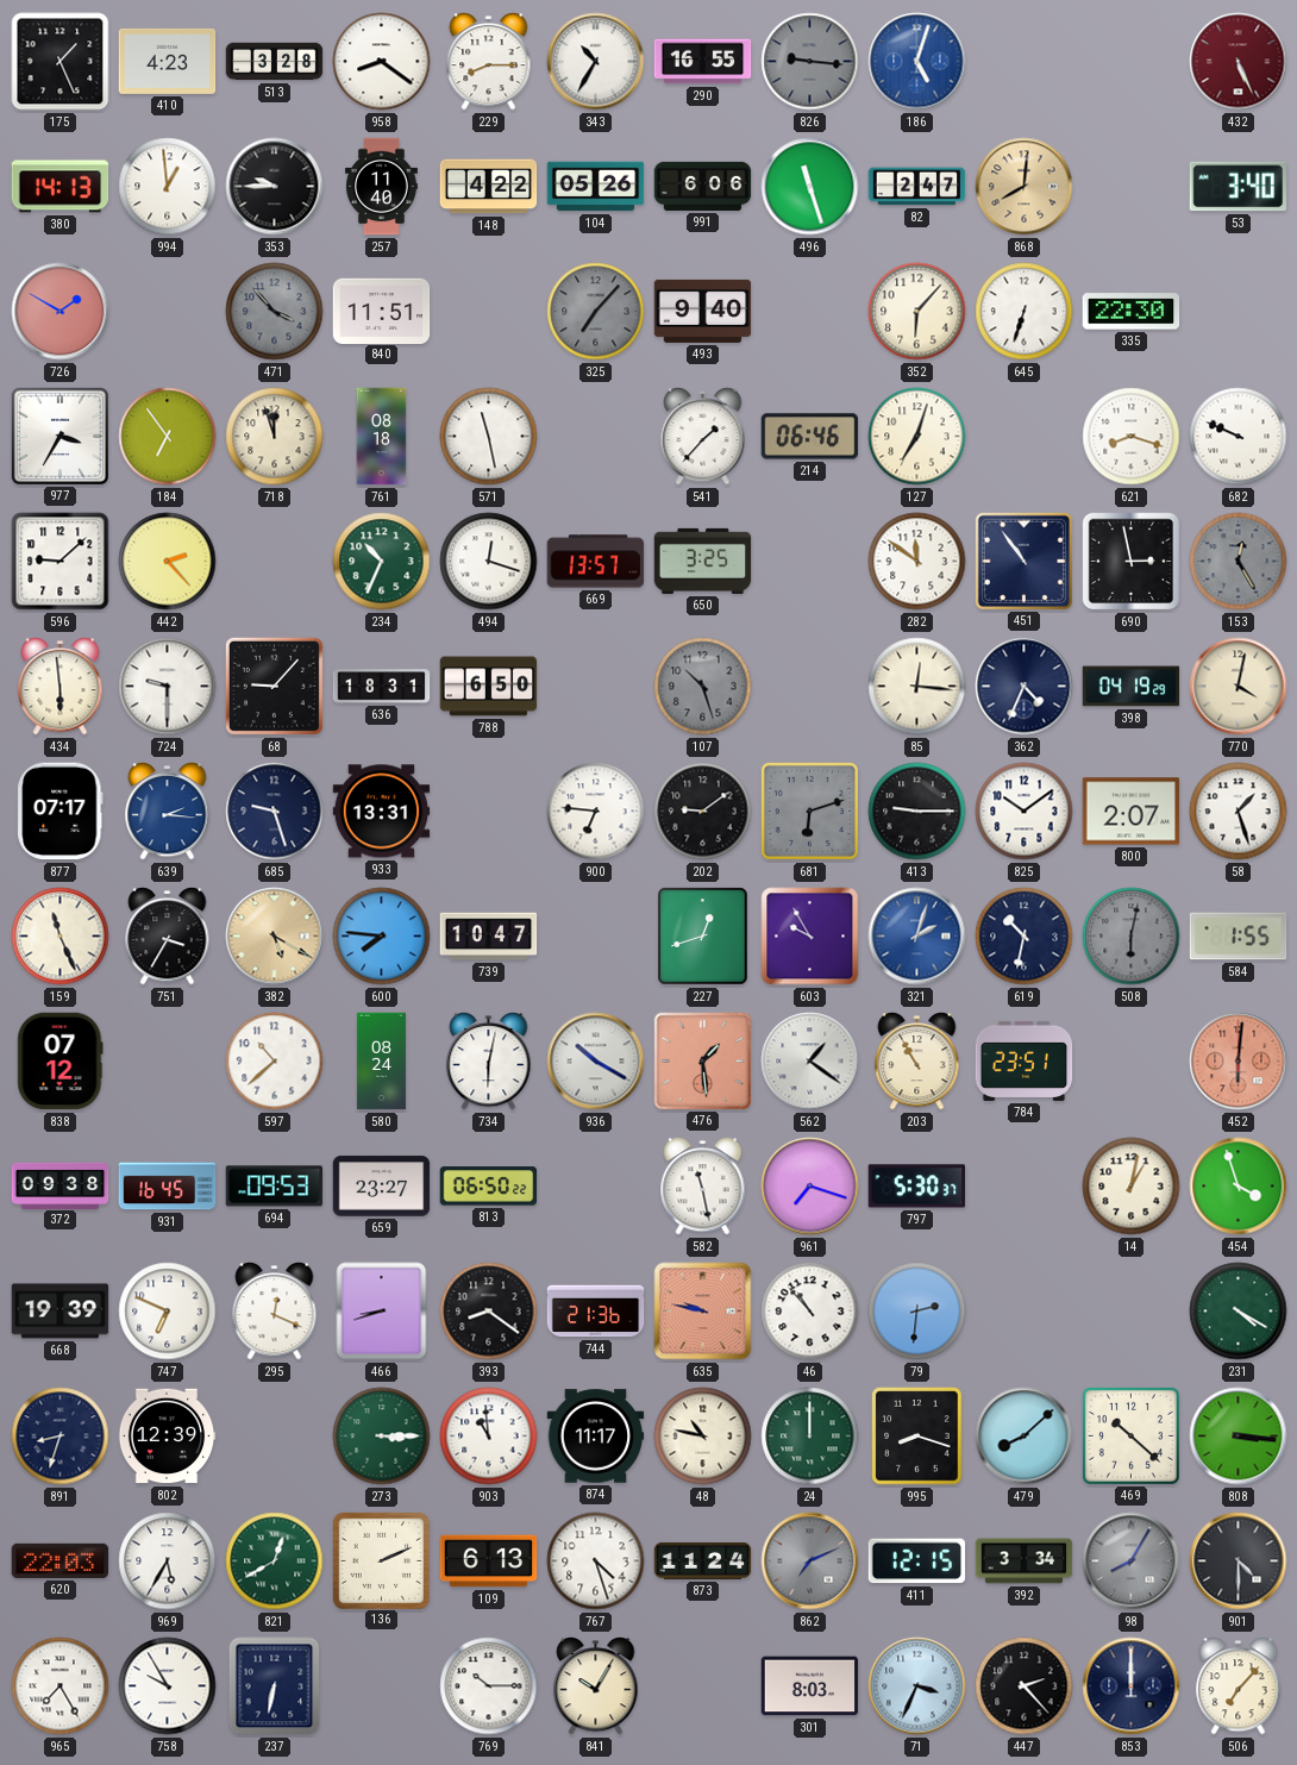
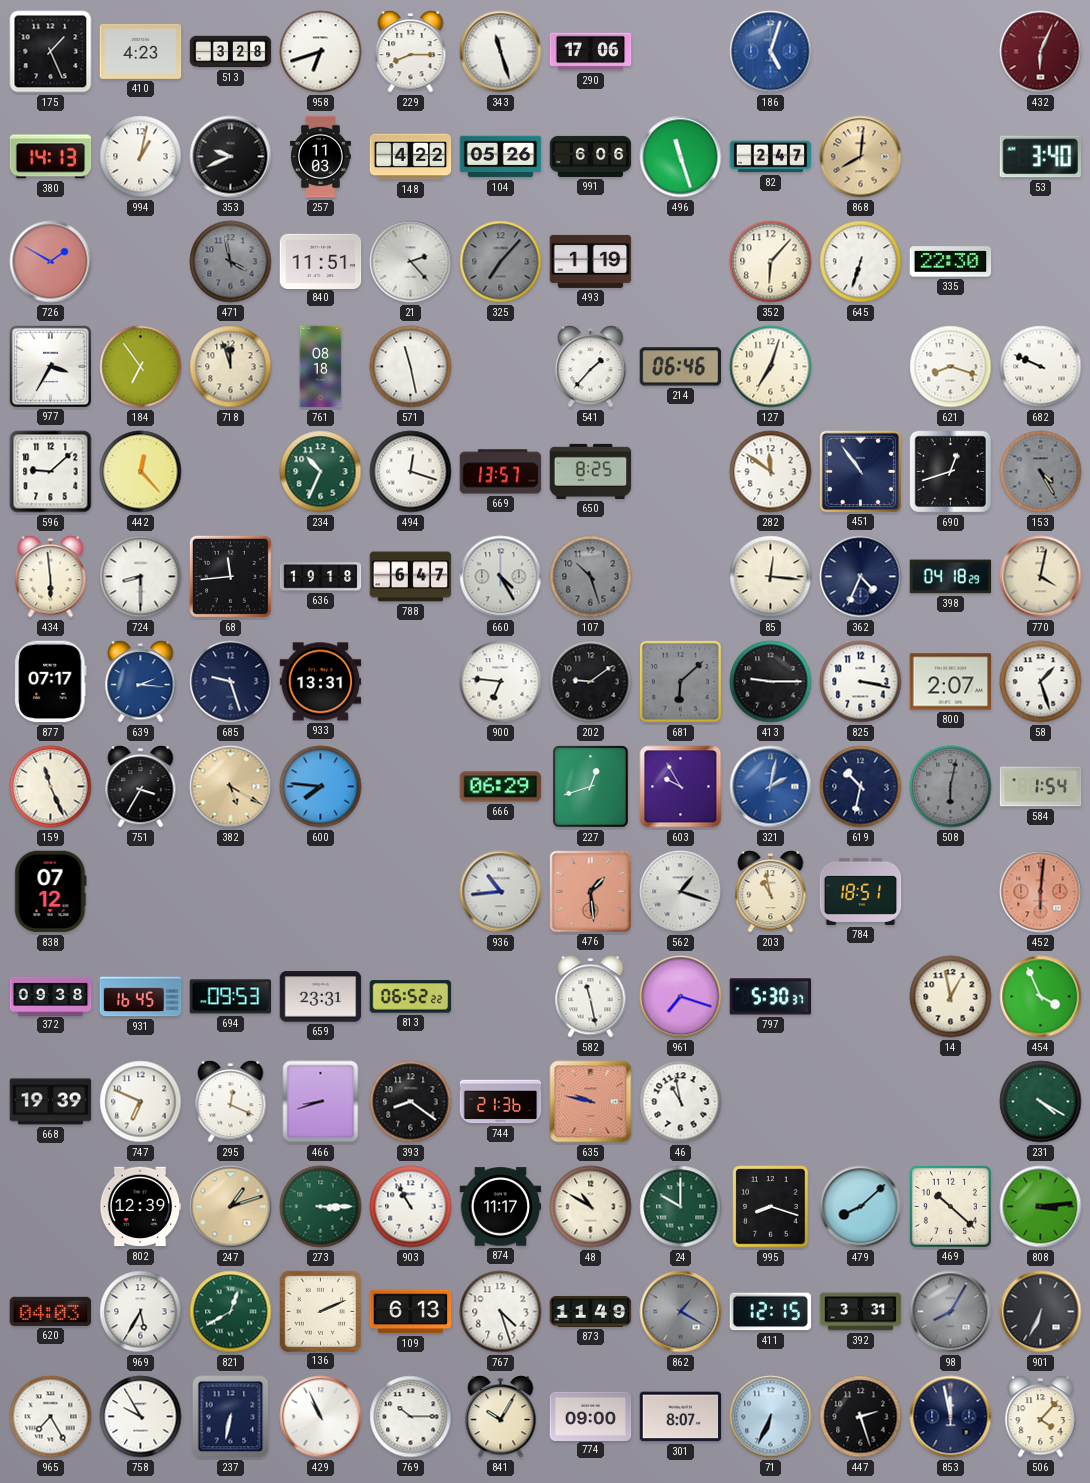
958: 8:21 -> 6:42 (321, 52)
343: 10:35 -> 11:27 (501, 52)
290: 16:55 -> 17:06 (591, 52)
826: 9:16 -> none (810, 62)
432: 5:26 -> 6:04 (1041, 52)
994: 12:59 -> 1:02 (141, 157)
353: 9:45 -> 9:41 (231, 157)
257: 11:40 -> 11:03 (320, 157)
471: 3:53 -> 3:58 (231, 262)
21: none -> 2:23 (411, 262)
493: 9:40 -> 1:19 (591, 261)
442: 2:23 -> 12:23 (141, 472)
650: 3:25 -> 8:25 (591, 471)
690: 2:58 -> 12:42 (951, 472)
153: 12:25 -> 4:25 (1041, 472)
724: 9:30 -> 8:30 (141, 577)
68: 9:07 -> 11:44 (230, 576)
636: 18:31 -> 19:18 (321, 577)
788: 6:50 -> 6:47 (411, 577)
660: none -> 4:25 (501, 577)
398: 04:19 -> 04:18 (951, 577)
681: 6:12 -> 6:08 (680, 681)
825: 10:09 -> 3:17 (861, 682)
739: 10:47 -> none (489, 937)
666: none -> 06:29 (501, 787)
321: 2:03 -> 2:02 (771, 787)
584: 1:55 -> 1:54 (1041, 787)
597: 10:38 -> none (275, 1062)
580: 08:24 -> none (381, 1062)
734: 6:02 -> none (489, 1062)
936: 10:20 -> 10:44 (501, 892)
562: 1:21 -> 1:18 (681, 892)
203: 10:55 -> 10:58 (771, 892)
784: 23:51 -> 18:51 (861, 891)
659: 23:27 -> 23:31 (321, 997)
813: 06:50 -> 06:52 (411, 997)
14: 1:02 -> 12:58 (951, 997)
454: 3:57 -> 3:56 (1041, 997)
46: 10:53 -> 10:58 (681, 1102)
79: 2:31 -> none (917, 1312)
891: 8:33 -> none (61, 1437)
247: none -> 1:12 (231, 1207)
903: 10:59 -> 10:55 (411, 1207)
48: 10:47 -> 10:50 (591, 1207)
24: 12:00 -> 10:00 (681, 1207)
808: 3:16 -> 3:14 (1041, 1207)
620: 22:03 -> 04:03 (51, 1311)
873: 11:24 -> 11:49 (591, 1311)
862: 7:11 -> 1:20 (681, 1312)
392: 3:34 -> 3:31 (861, 1312)
901: 4:30 -> 6:34 (1041, 1312)
429: none -> 10:56 (321, 1417)
774: none -> 09:00 (591, 1416)
301: 8:03 -> 8:07 (681, 1417)
71: 3:34 -> 6:34 (771, 1417)
447: 2:23 -> 2:27 (861, 1417)
853: 12:00 -> 11:58 (951, 1417)
506: 7:07 -> 4:07 (1041, 1417)
